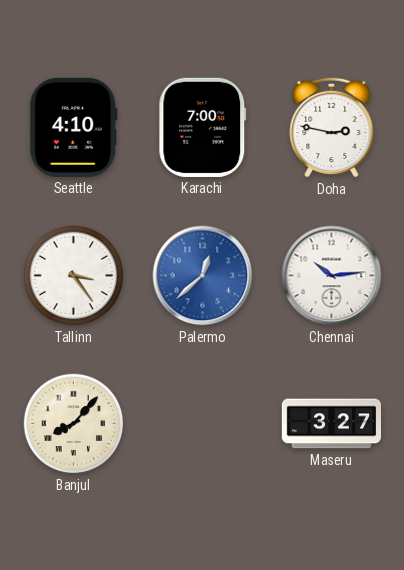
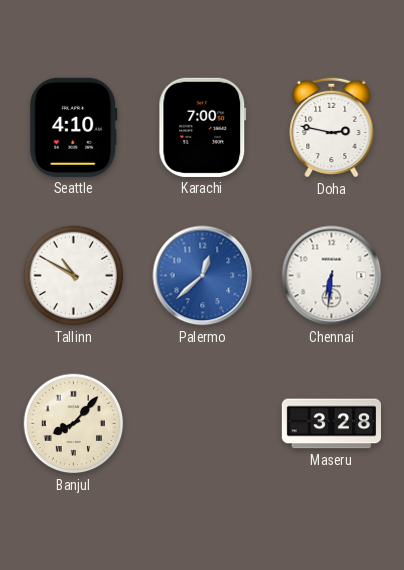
Tallinn: 3:24 -> 10:50 (74, 276)
Chennai: 10:14 -> 6:31 (332, 276)
Maseru: 3:27 -> 3:28 (331, 424)
